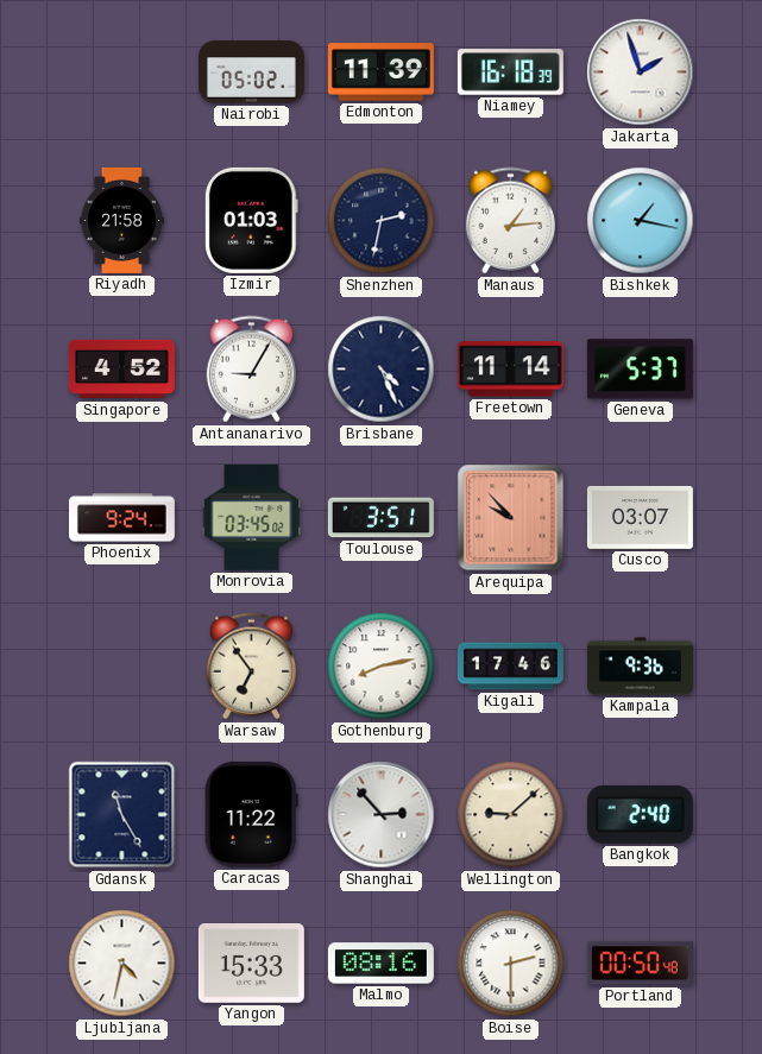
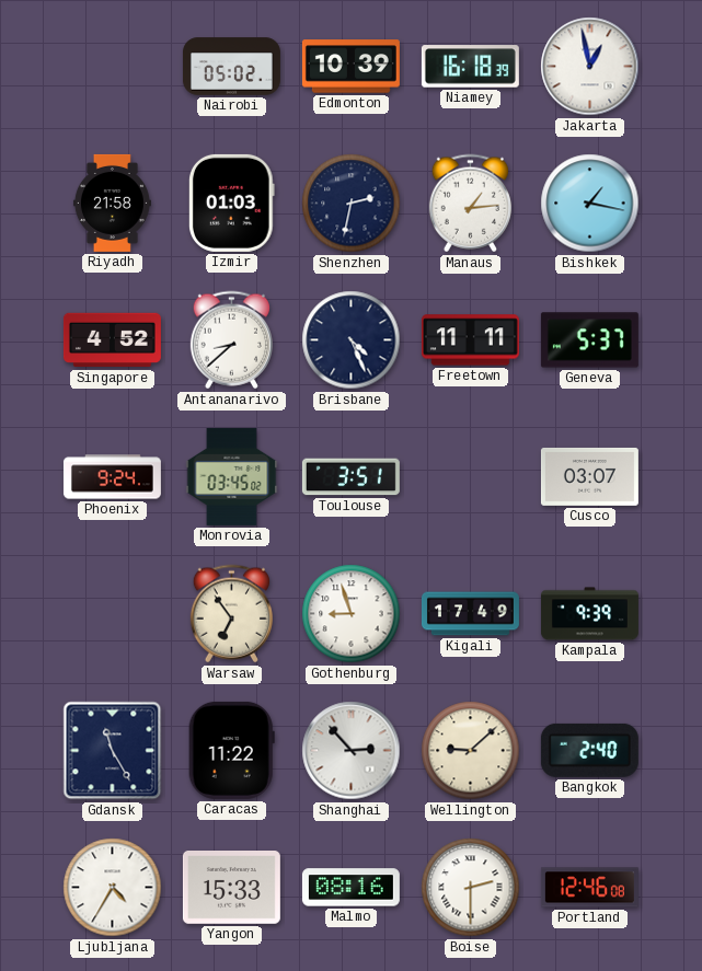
Edmonton: 11:39 -> 10:39 (350, 67)
Jakarta: 1:57 -> 12:58 (590, 67)
Antananarivo: 9:05 -> 8:38 (231, 340)
Freetown: 11:14 -> 11:11 (470, 340)
Arequipa: 9:53 -> none (511, 518)
Gothenburg: 8:13 -> 8:57 (352, 614)
Kigali: 17:46 -> 17:49 (470, 614)
Kampala: 9:36 -> 9:39 (589, 614)
Ljubljana: 4:32 -> 4:35 (113, 888)
Portland: 00:50 -> 12:46 (589, 888)
